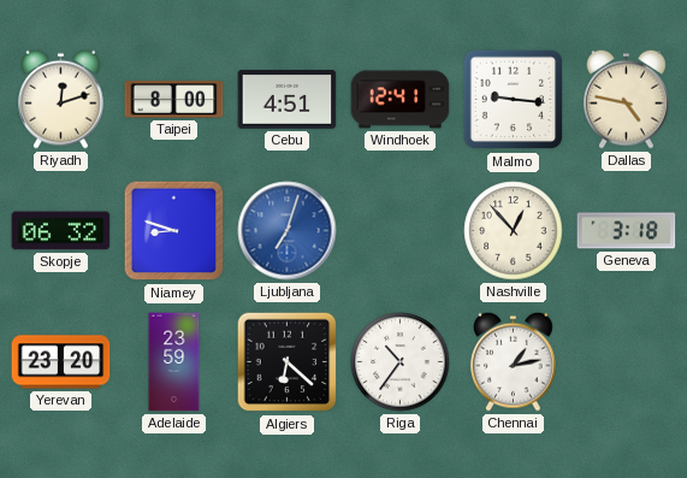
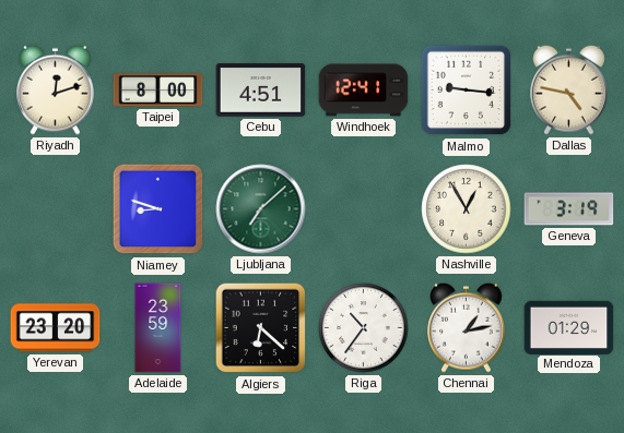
Skopje: 06:32 -> none (61, 231)
Ljubljana: 7:03 -> 7:08 (261, 209)
Ljubljana dial: blue -> green (261, 209)
Nashville: 12:53 -> 12:55 (467, 209)
Geneva: 3:18 -> 3:19 (569, 209)
Mendoza: none -> 01:29 (569, 327)
